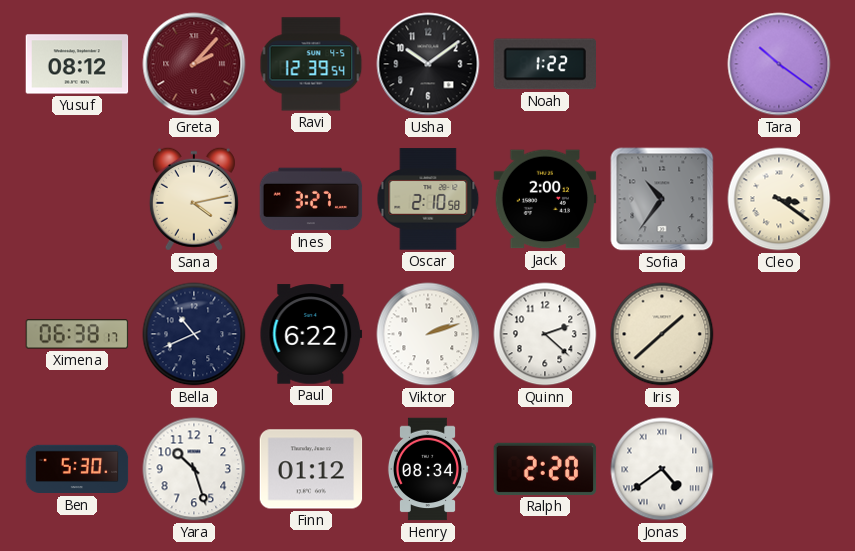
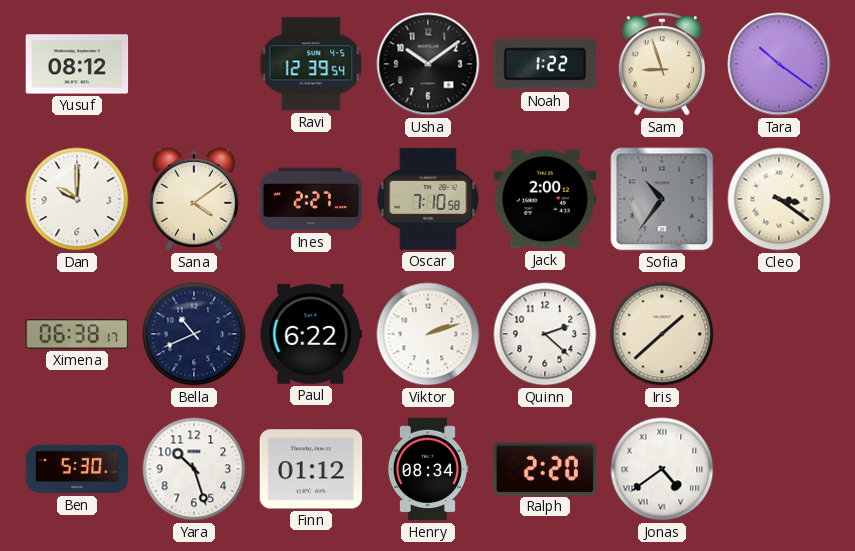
Greta: 2:07 -> none (194, 64)
Sam: none -> 8:57 (661, 64)
Dan: none -> 10:00 (77, 199)
Sana: 4:13 -> 4:09 (194, 199)
Ines: 3:27 -> 2:27 (311, 199)
Oscar: 2:10 -> 7:10 (428, 199)
